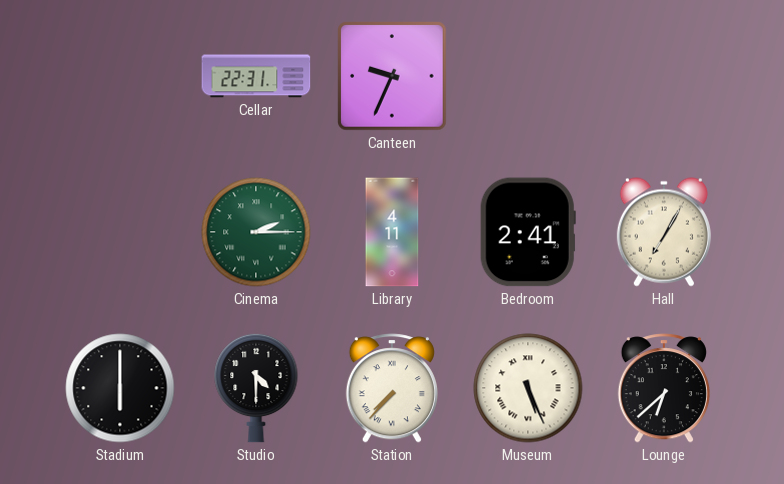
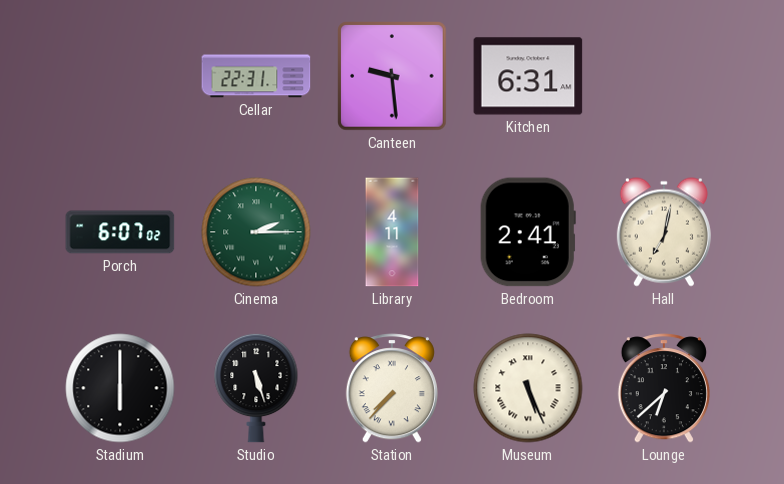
Canteen: 9:34 -> 9:29 (392, 76)
Kitchen: none -> 6:31 (528, 76)
Porch: none -> 6:07 (120, 232)
Hall: 7:05 -> 7:02 (664, 232)
Studio: 4:30 -> 5:27 (256, 388)
